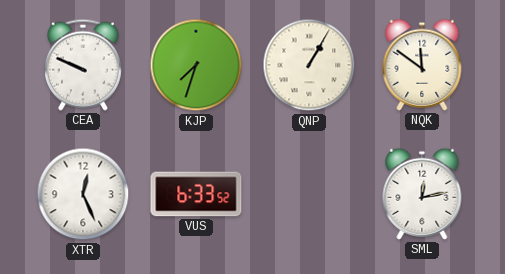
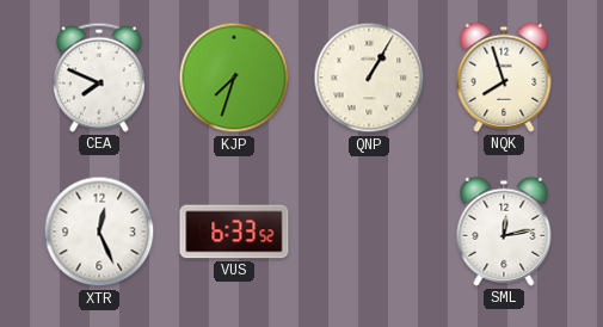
CEA: 9:49 -> 7:49 (99, 78)
NQK: 11:51 -> 7:57 (504, 78)
